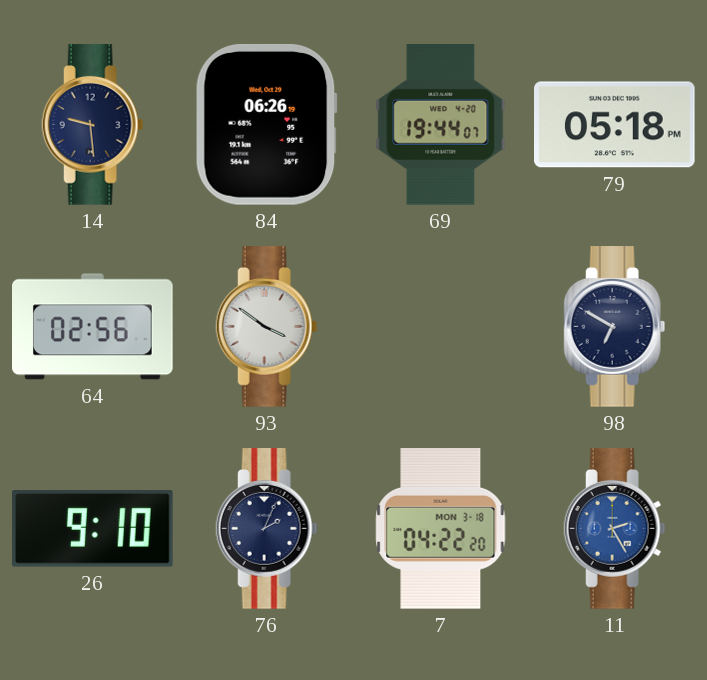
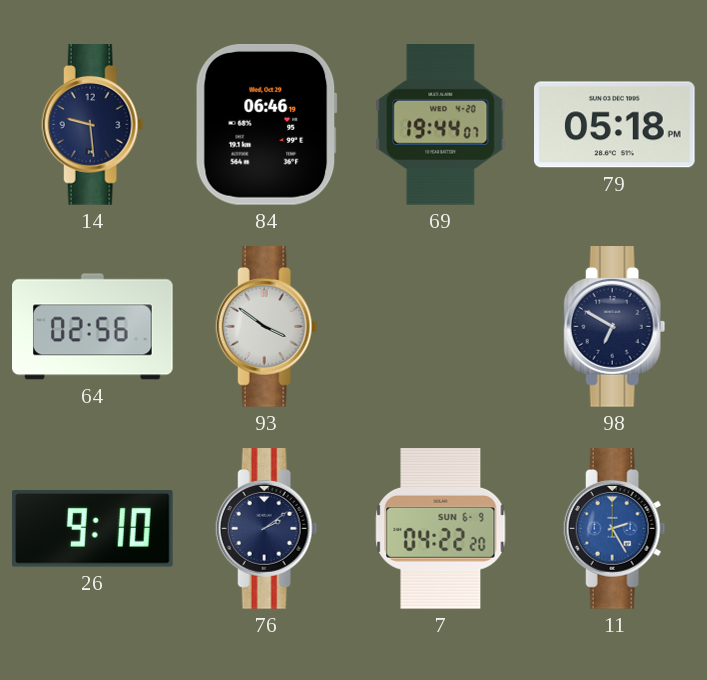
84: 06:26 -> 06:46 (266, 125)
76: 2:04 -> 2:09 (267, 529)
7 date: MON 3-18 -> SUN 6-9 (441, 529)
